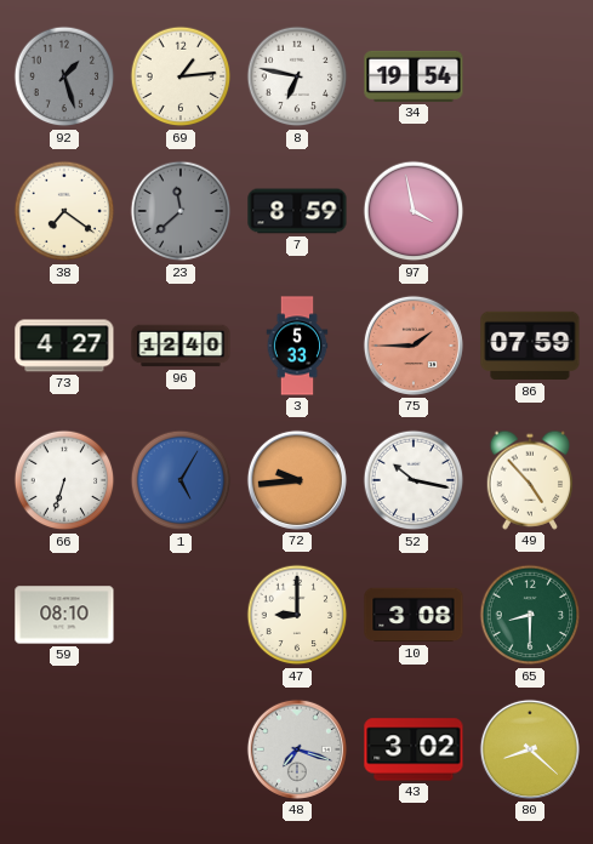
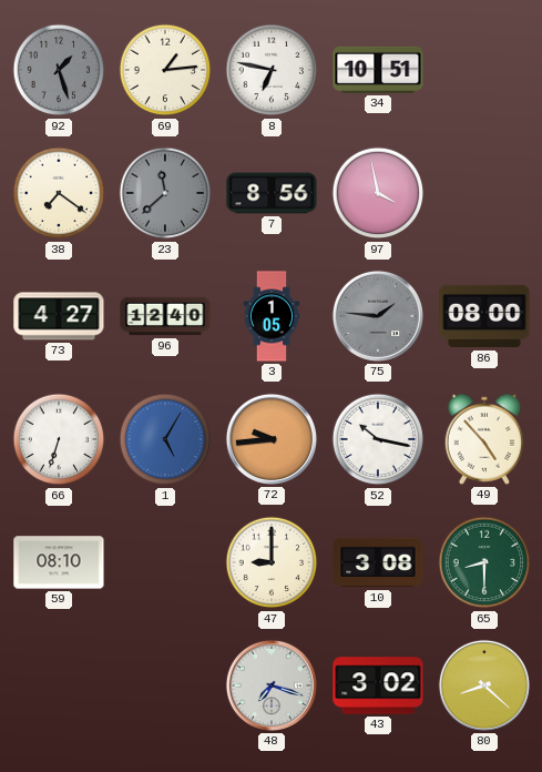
34: 19:54 -> 10:51 (378, 70)
7: 8:59 -> 8:56 (272, 193)
3: 5:33 -> 1:05 (272, 316)
75: 1:45 -> 1:46 (378, 316)
75 dial: salmon -> grey (378, 316)
86: 07:59 -> 08:00 (484, 316)
